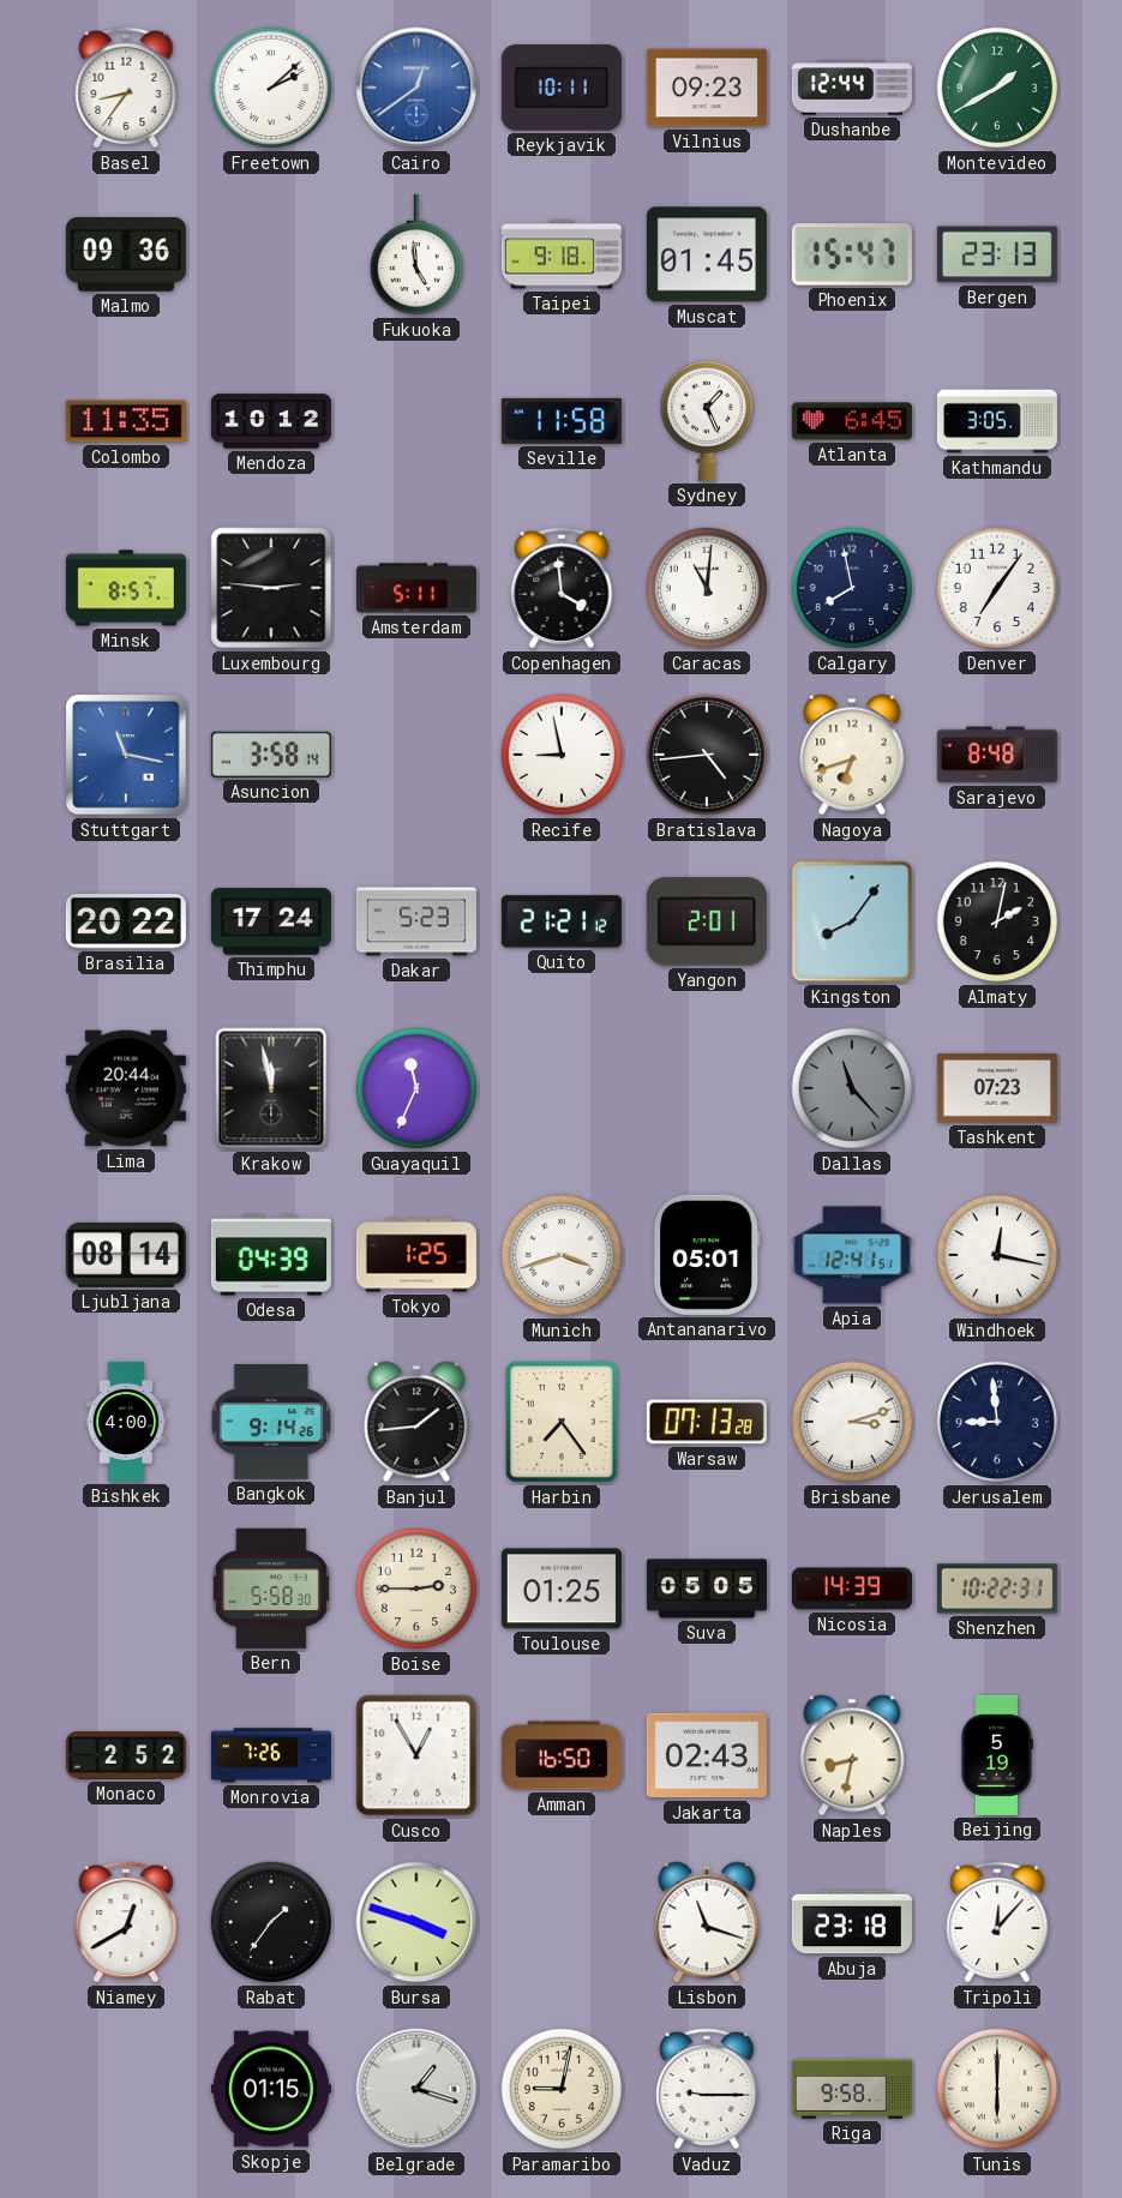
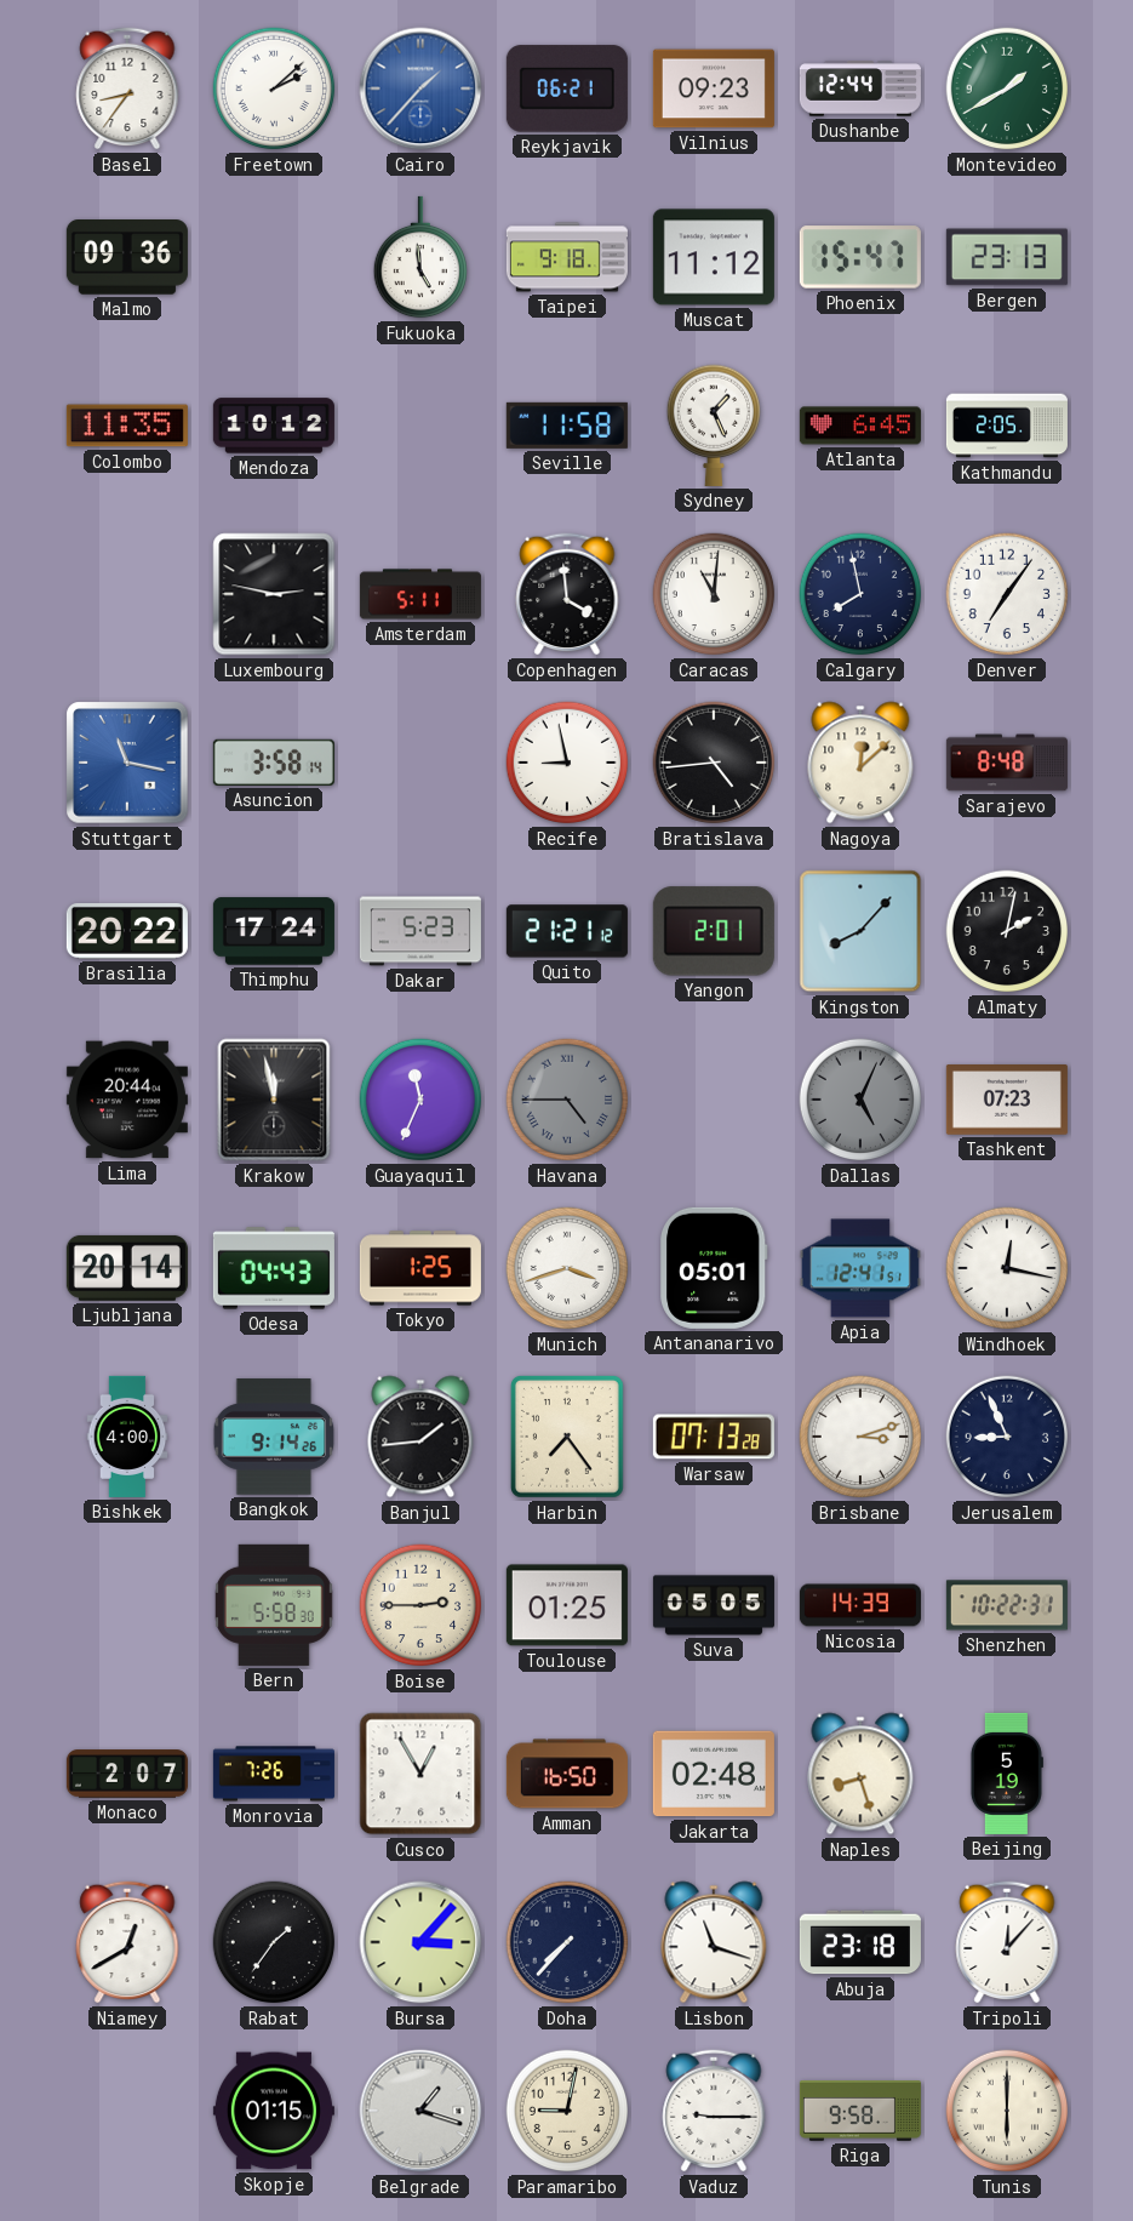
Cairo: 12:39 -> 1:37 (420, 89)
Reykjavik: 10:11 -> 06:21 (567, 89)
Muscat: 01:45 -> 11:12 (714, 257)
Kathmandu: 3:05 -> 2:05 (1007, 426)
Minsk: 8:57 -> none (126, 588)
Luxembourg: 2:46 -> 2:47 (274, 594)
Nagoya: 6:42 -> 12:08 (860, 763)
Kingston: 8:06 -> 8:07 (860, 931)
Havana: none -> 4:45 (567, 1100)
Dallas: 11:23 -> 5:04 (860, 1100)
Ljubljana: 08:14 -> 20:14 (127, 1268)
Odesa: 04:39 -> 04:43 (274, 1268)
Jerusalem: 8:59 -> 8:56 (1007, 1437)
Monaco: 2:52 -> 2:07 (127, 1774)
Jakarta: 02:43 -> 02:48 (714, 1774)
Naples: 8:32 -> 8:27 (860, 1774)
Bursa: 3:48 -> 3:07 (420, 1942)
Doha: none -> 7:37 (567, 1942)
